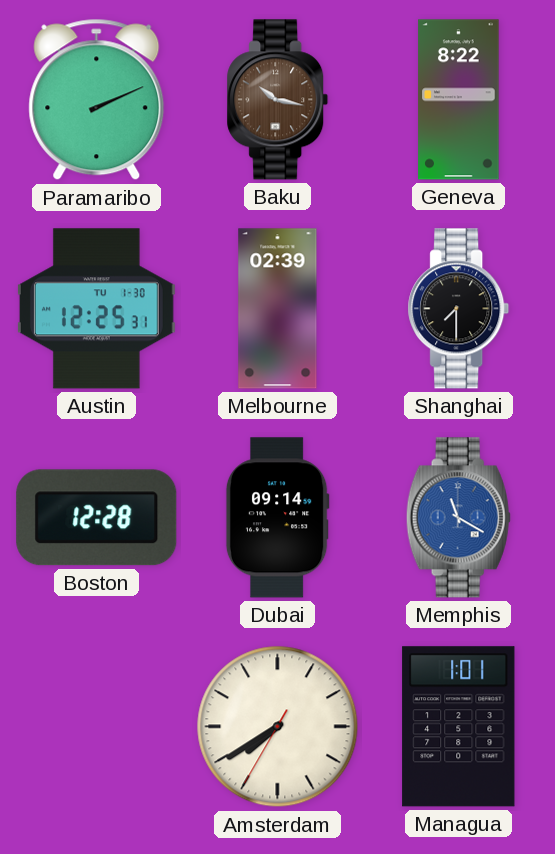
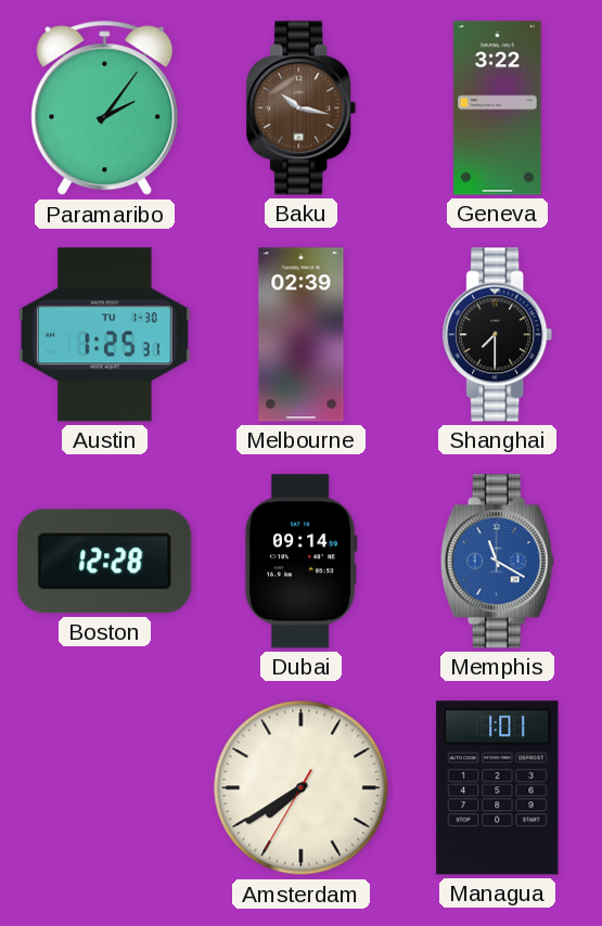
Paramaribo: 2:11 -> 2:06 (105, 108)
Geneva: 8:22 -> 3:22 (498, 108)
Austin: 12:25 -> 1:25 (104, 335)
